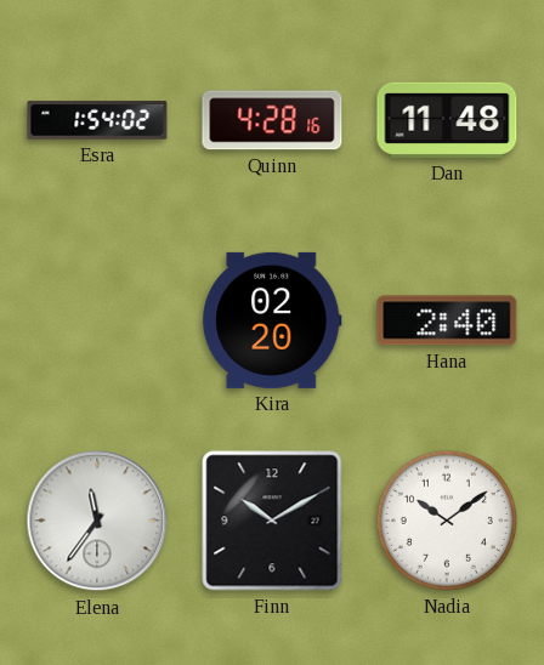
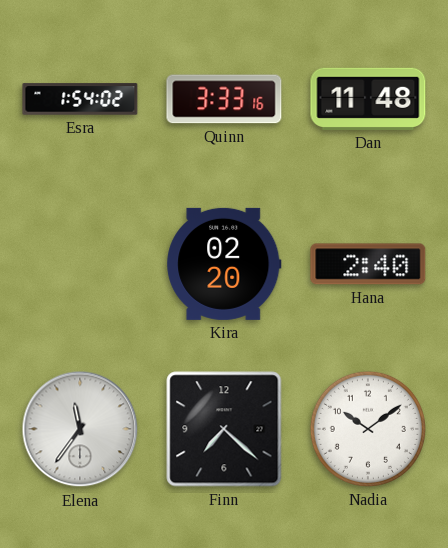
Quinn: 4:28 -> 3:33 (224, 99)
Finn: 10:10 -> 7:22 (224, 429)
